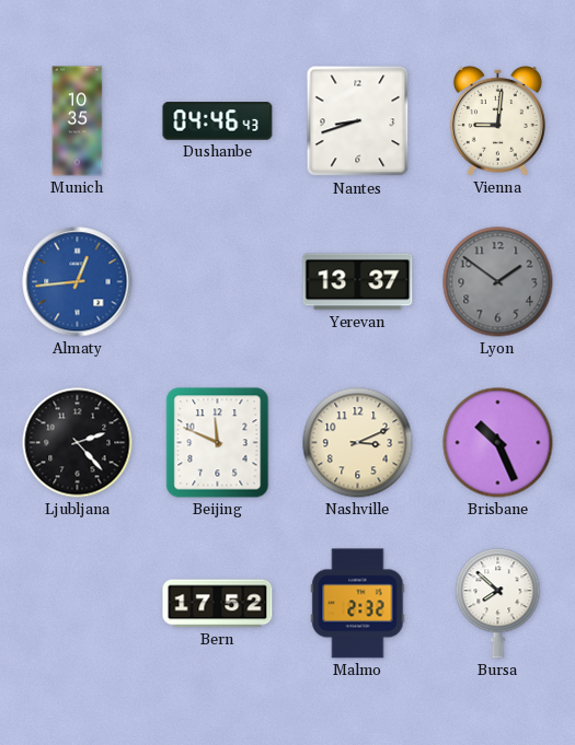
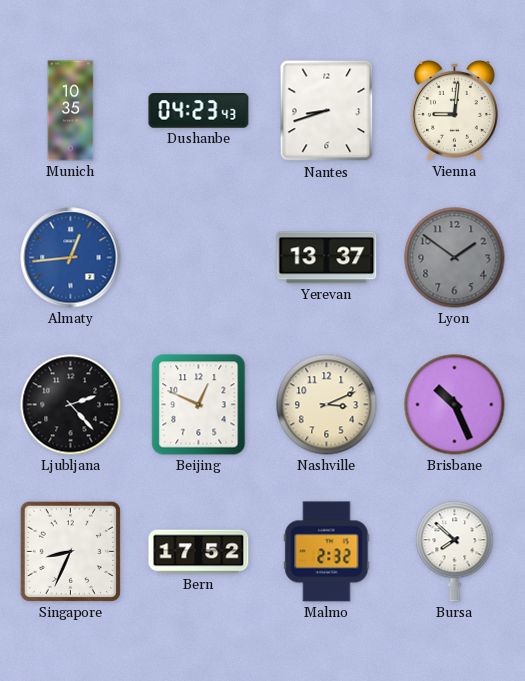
Dushanbe: 04:46 -> 04:23 (199, 111)
Beijing: 11:49 -> 12:49 (199, 405)
Singapore: none -> 8:34 (70, 551)
